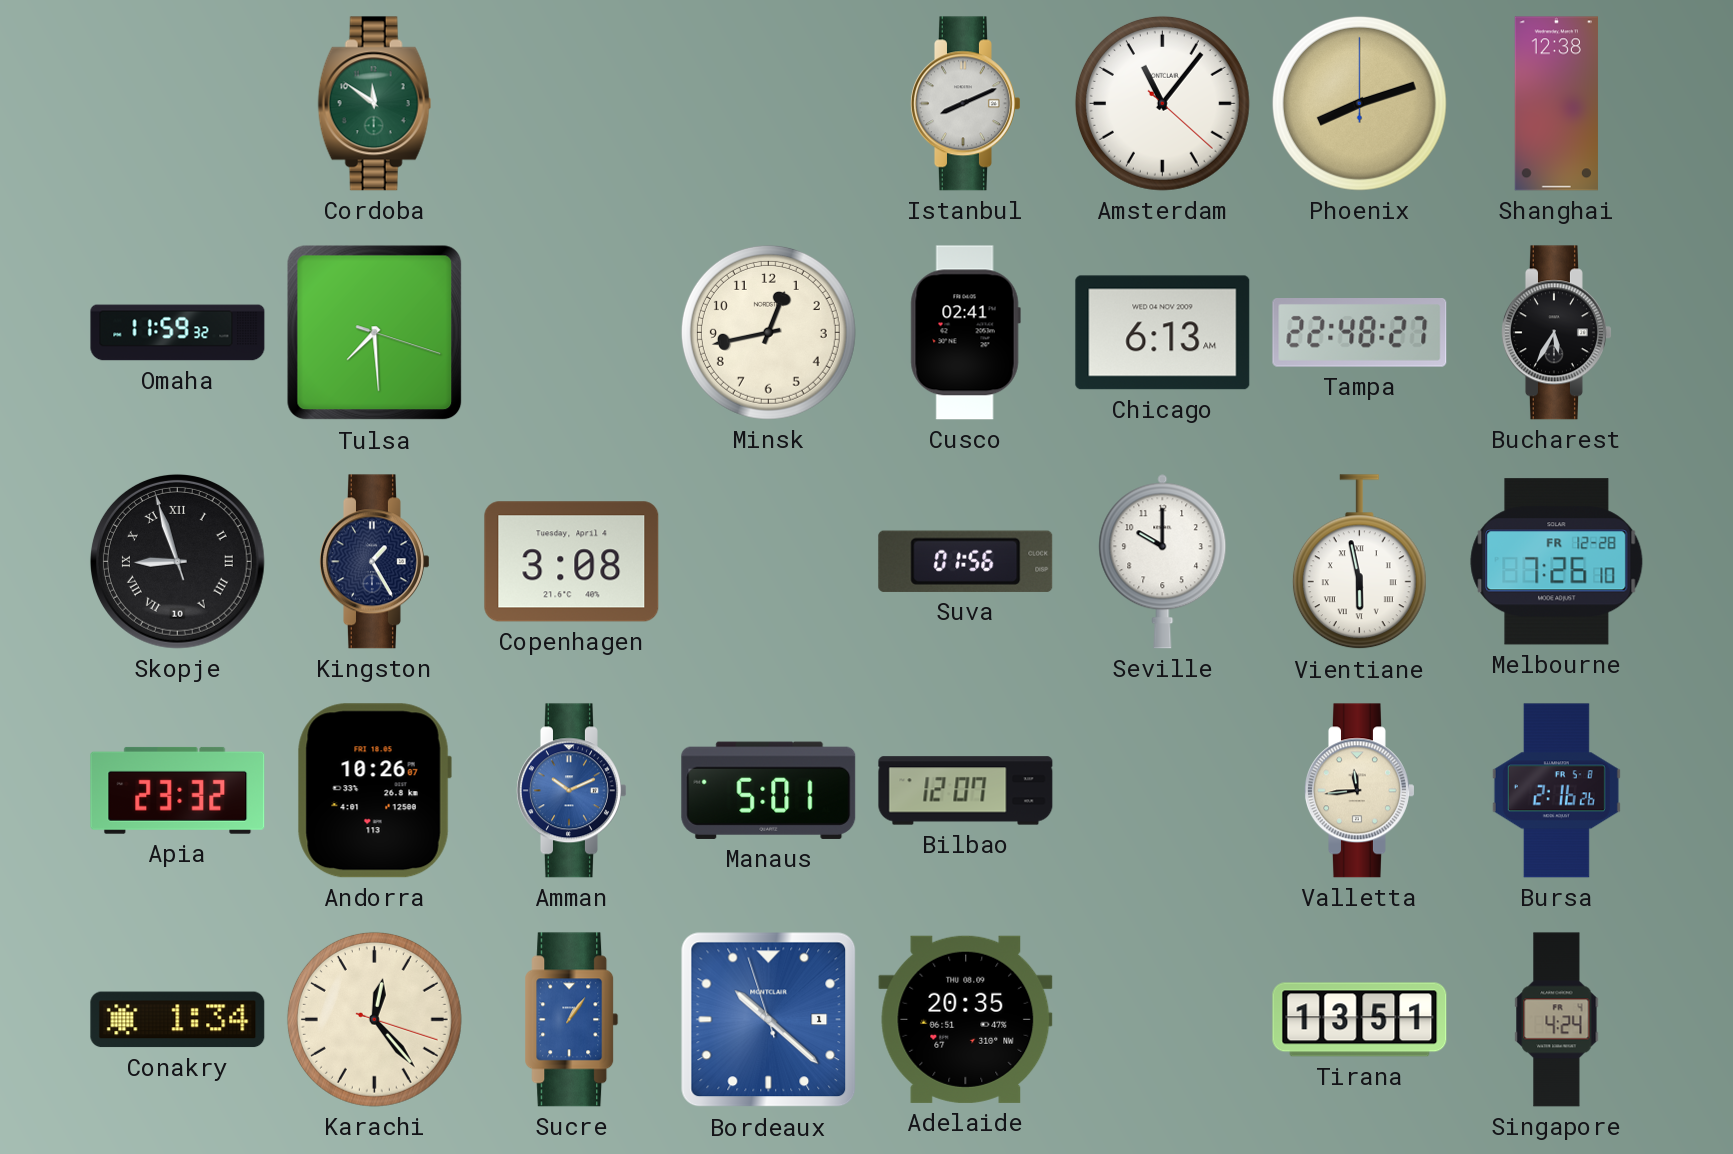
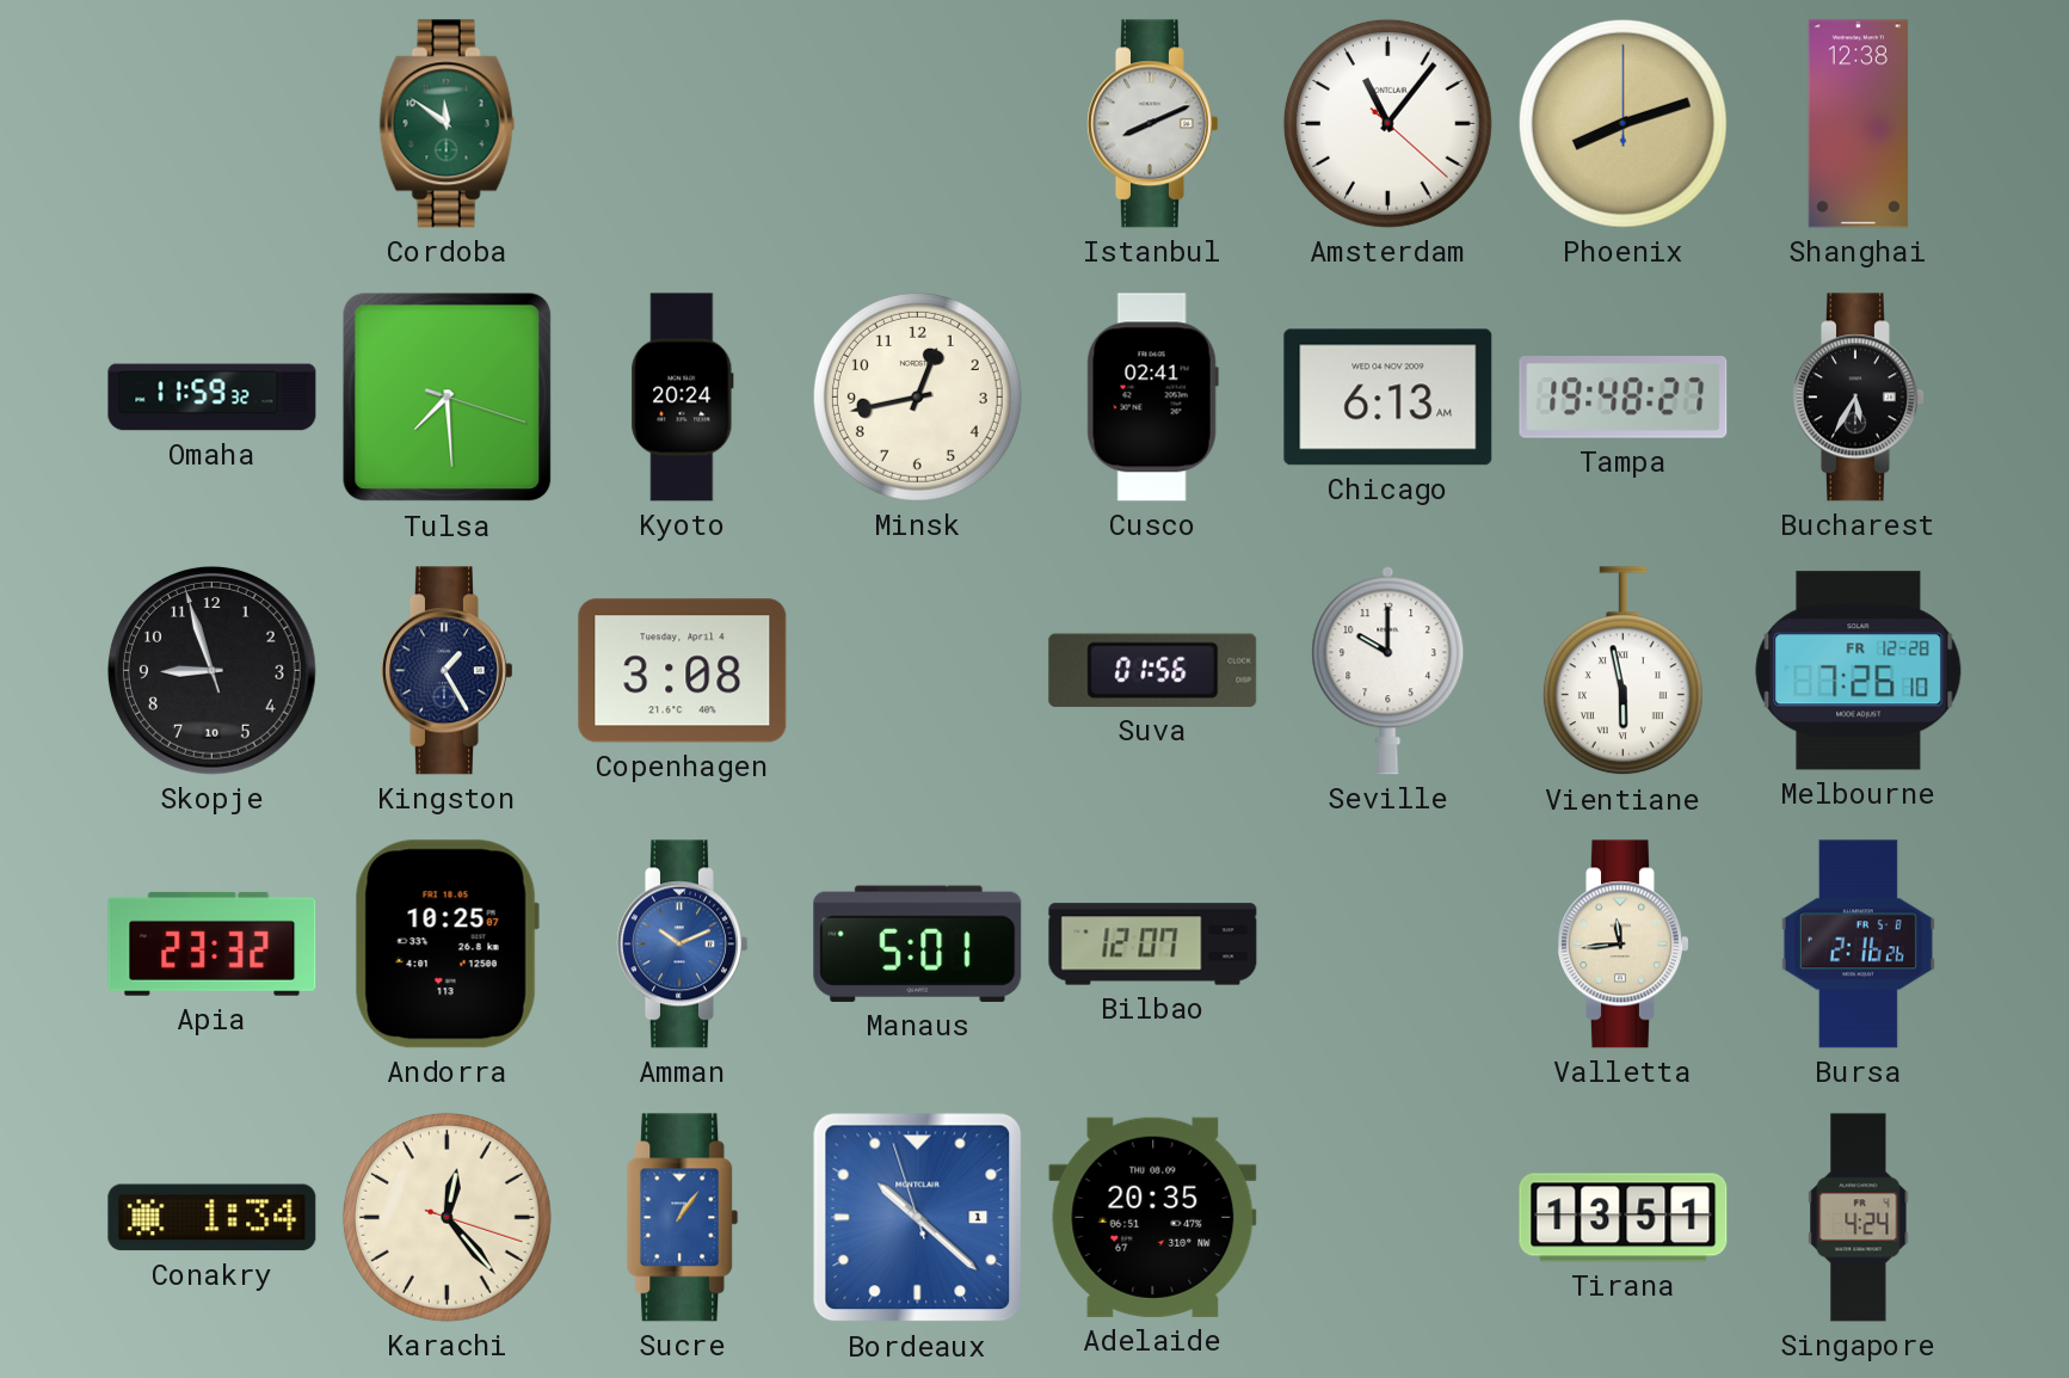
Kyoto: none -> 20:24 (683, 398)
Tampa: 22:48 -> 19:48 (1624, 398)
Skopje numerals: Roman -> Arabic (211, 670)
Andorra: 10:26 -> 10:25 (447, 945)
